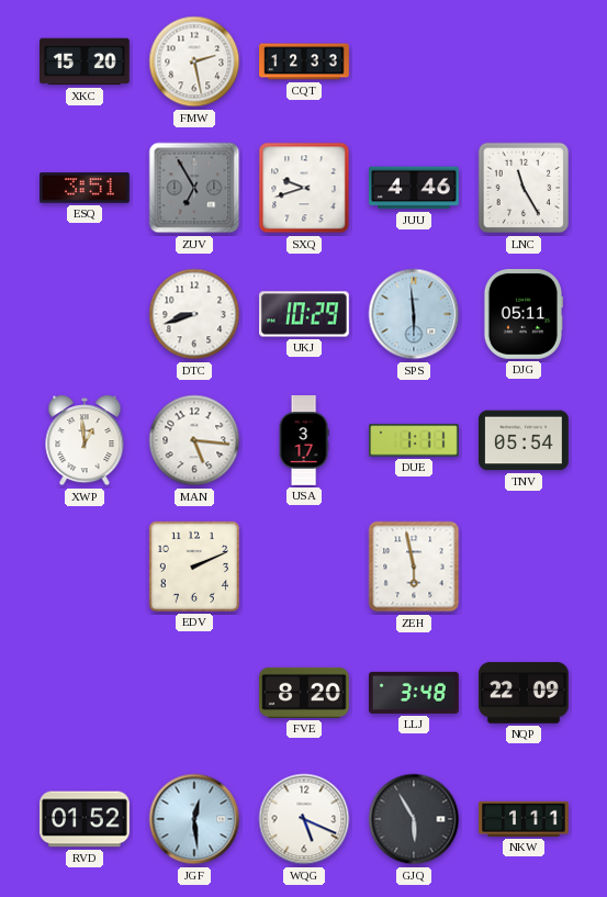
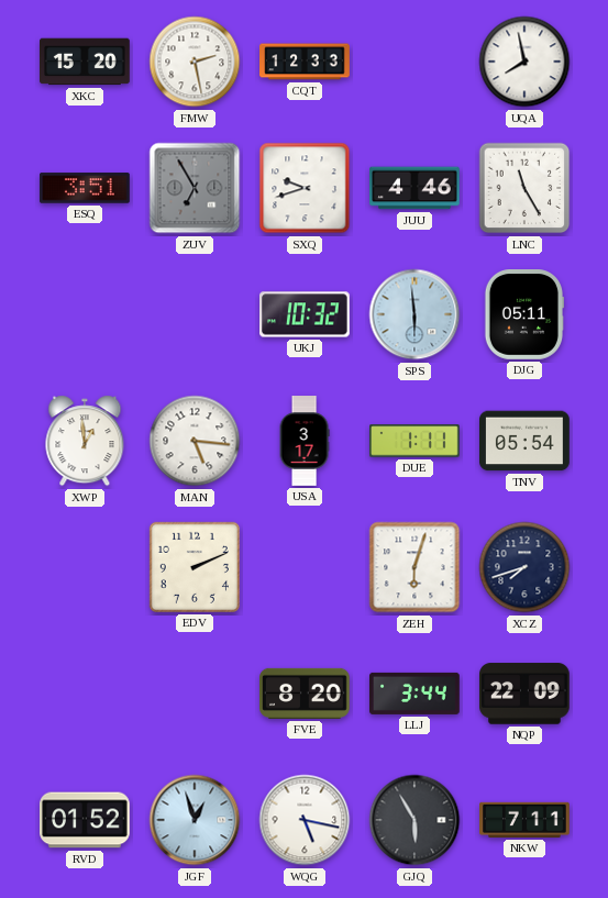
UQA: none -> 7:58 (524, 62)
DTC: 8:42 -> none (194, 314)
UKJ: 10:29 -> 10:32 (306, 314)
ZEH: 5:58 -> 6:03 (414, 567)
XCZ: none -> 7:42 (524, 567)
LLJ: 3:48 -> 3:44 (416, 694)
JGF: 12:29 -> 12:57 (195, 820)
WQG: 5:19 -> 5:17 (305, 820)
NKW: 1:11 -> 7:11 (526, 820)
